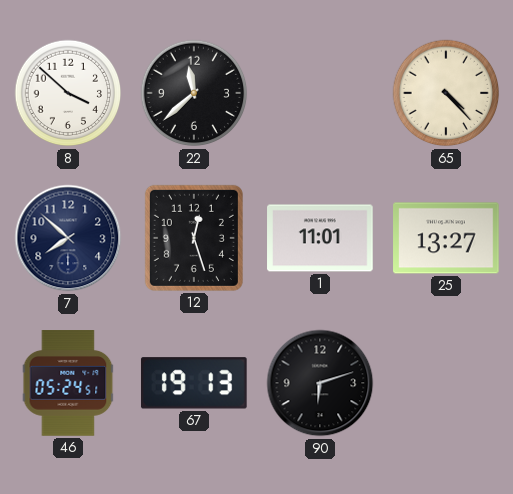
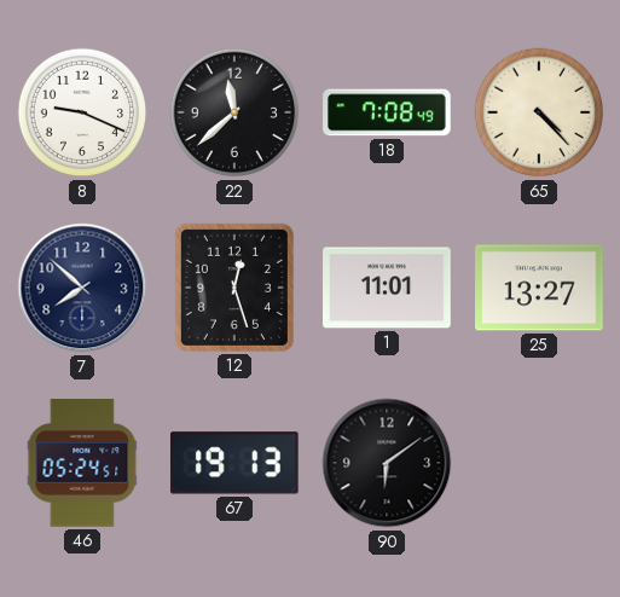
8: 3:52 -> 9:19 (82, 112)
18: none -> 7:08 (387, 112)
90: 6:12 -> 6:09 (387, 463)
